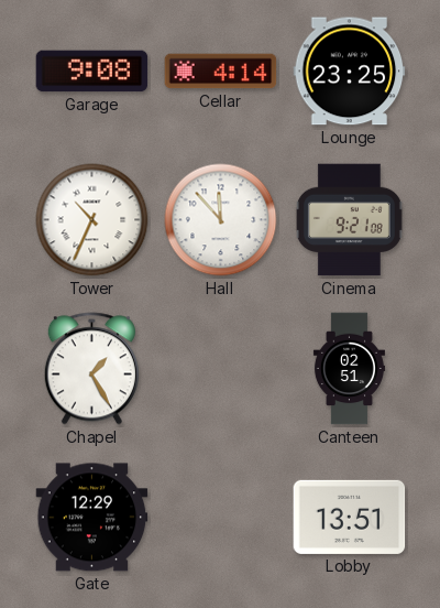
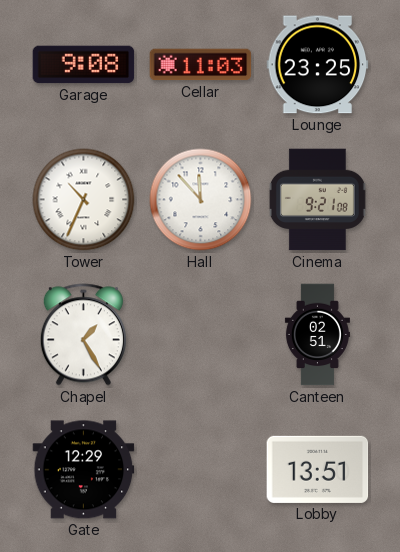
Cellar: 4:14 -> 11:03 (201, 65)
